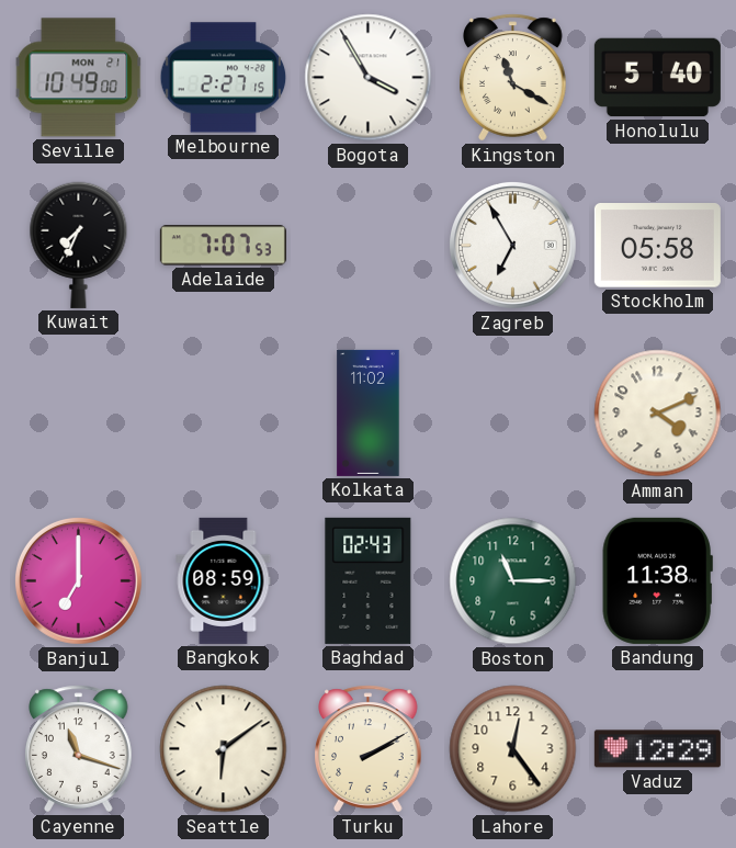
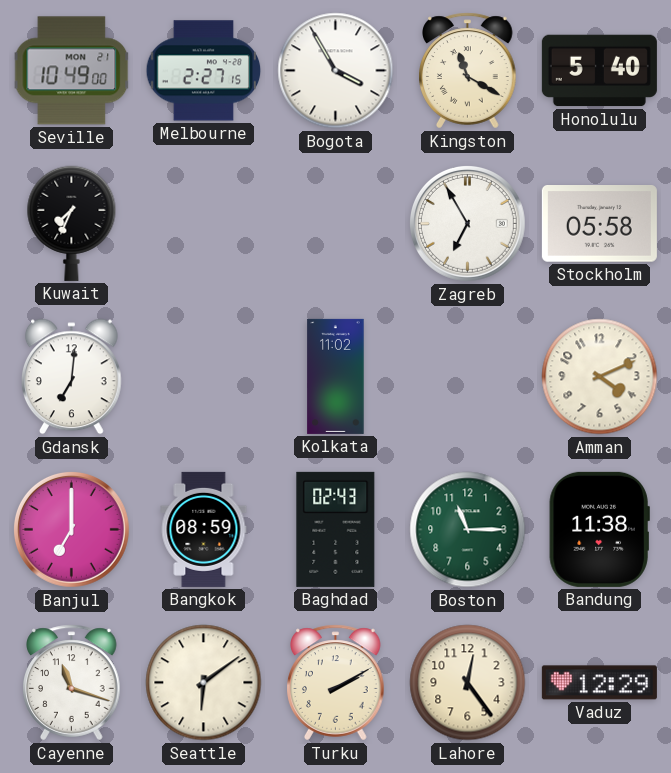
Adelaide: 7:07 -> none (223, 246)
Gdansk: none -> 7:01 (71, 377)
